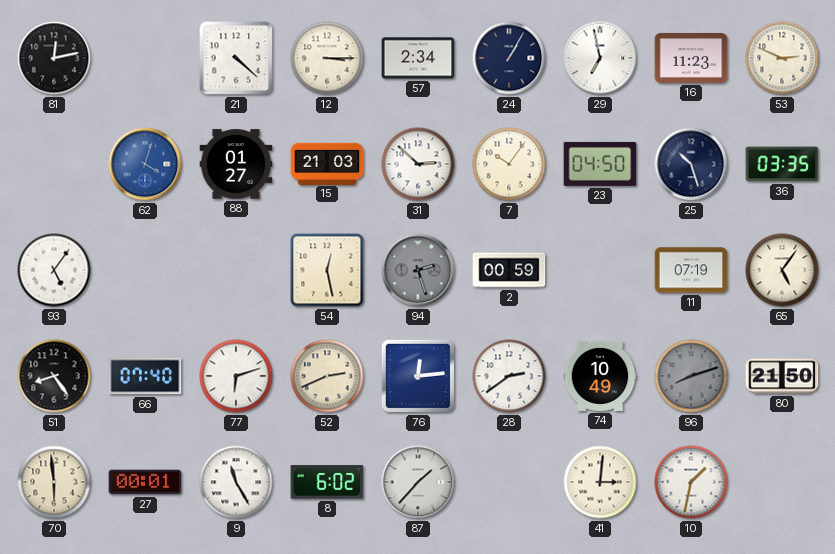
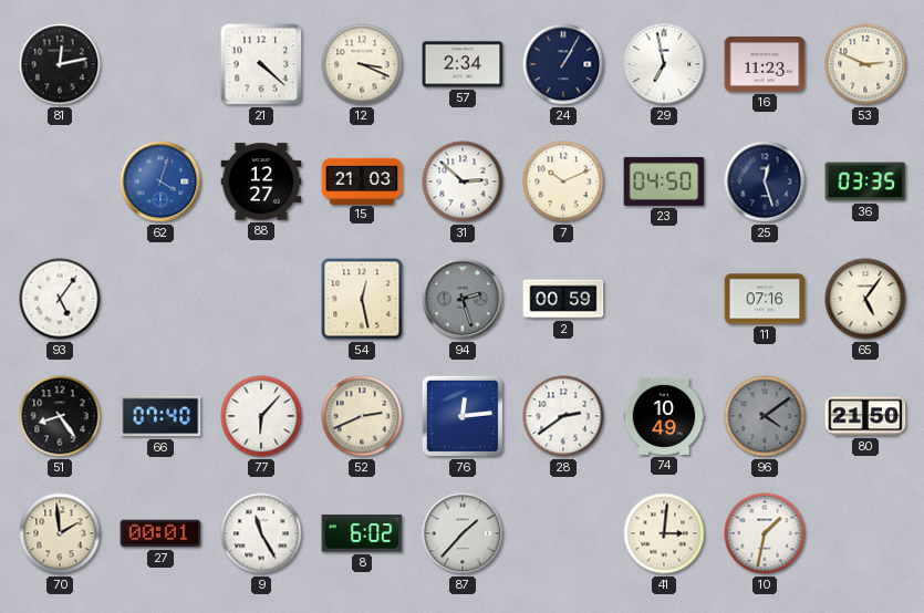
12: 3:15 -> 3:19 (362, 64)
88: 01:27 -> 12:27 (261, 181)
7: 10:06 -> 10:11 (563, 181)
25: 10:27 -> 12:27 (765, 181)
11: 07:19 -> 07:16 (765, 299)
77: 6:12 -> 6:07 (261, 416)
96: 8:12 -> 4:09 (765, 416)
70: 5:59 -> 1:59 (60, 533)
